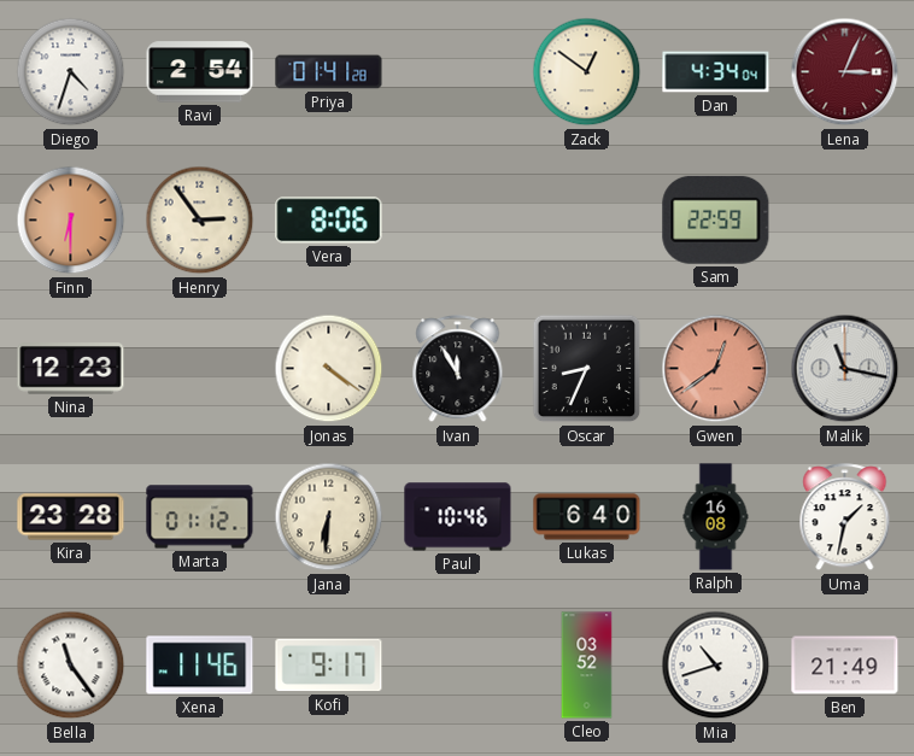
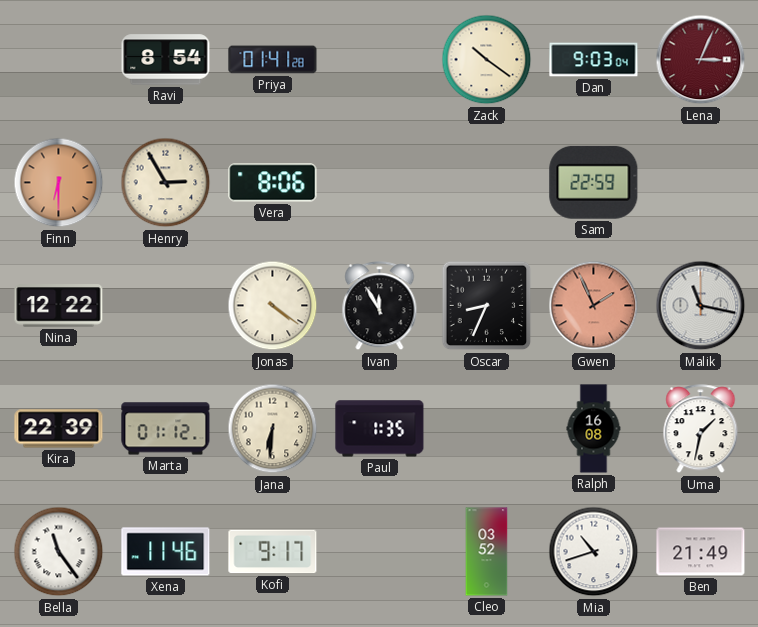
Diego: 4:33 -> none (71, 72)
Ravi: 2:54 -> 8:54 (166, 60)
Zack: 12:51 -> 10:21 (487, 60)
Dan: 4:34 -> 9:03 (594, 60)
Henry: 2:54 -> 2:55 (166, 183)
Nina: 12:23 -> 12:22 (59, 306)
Gwen: 12:39 -> 1:56 (594, 306)
Kira: 23:28 -> 22:39 (59, 429)
Paul: 10:46 -> 1:35 (380, 429)
Lukas: 6:40 -> none (587, 517)
